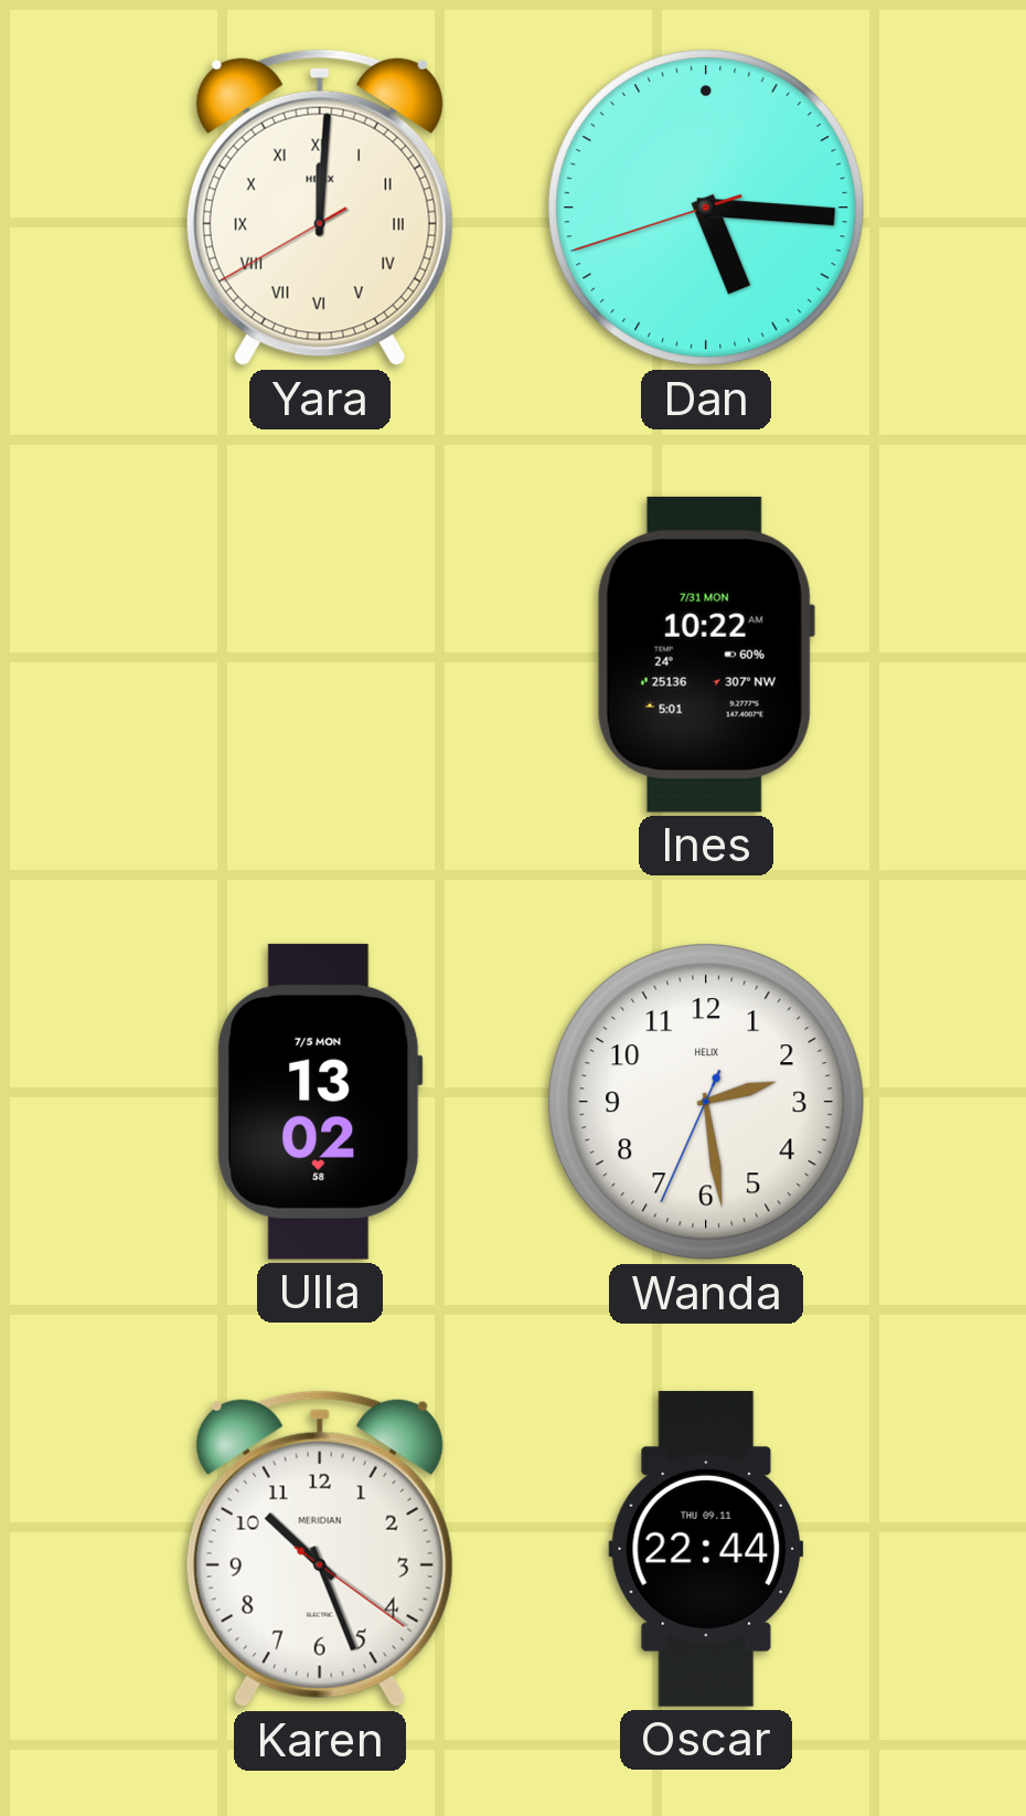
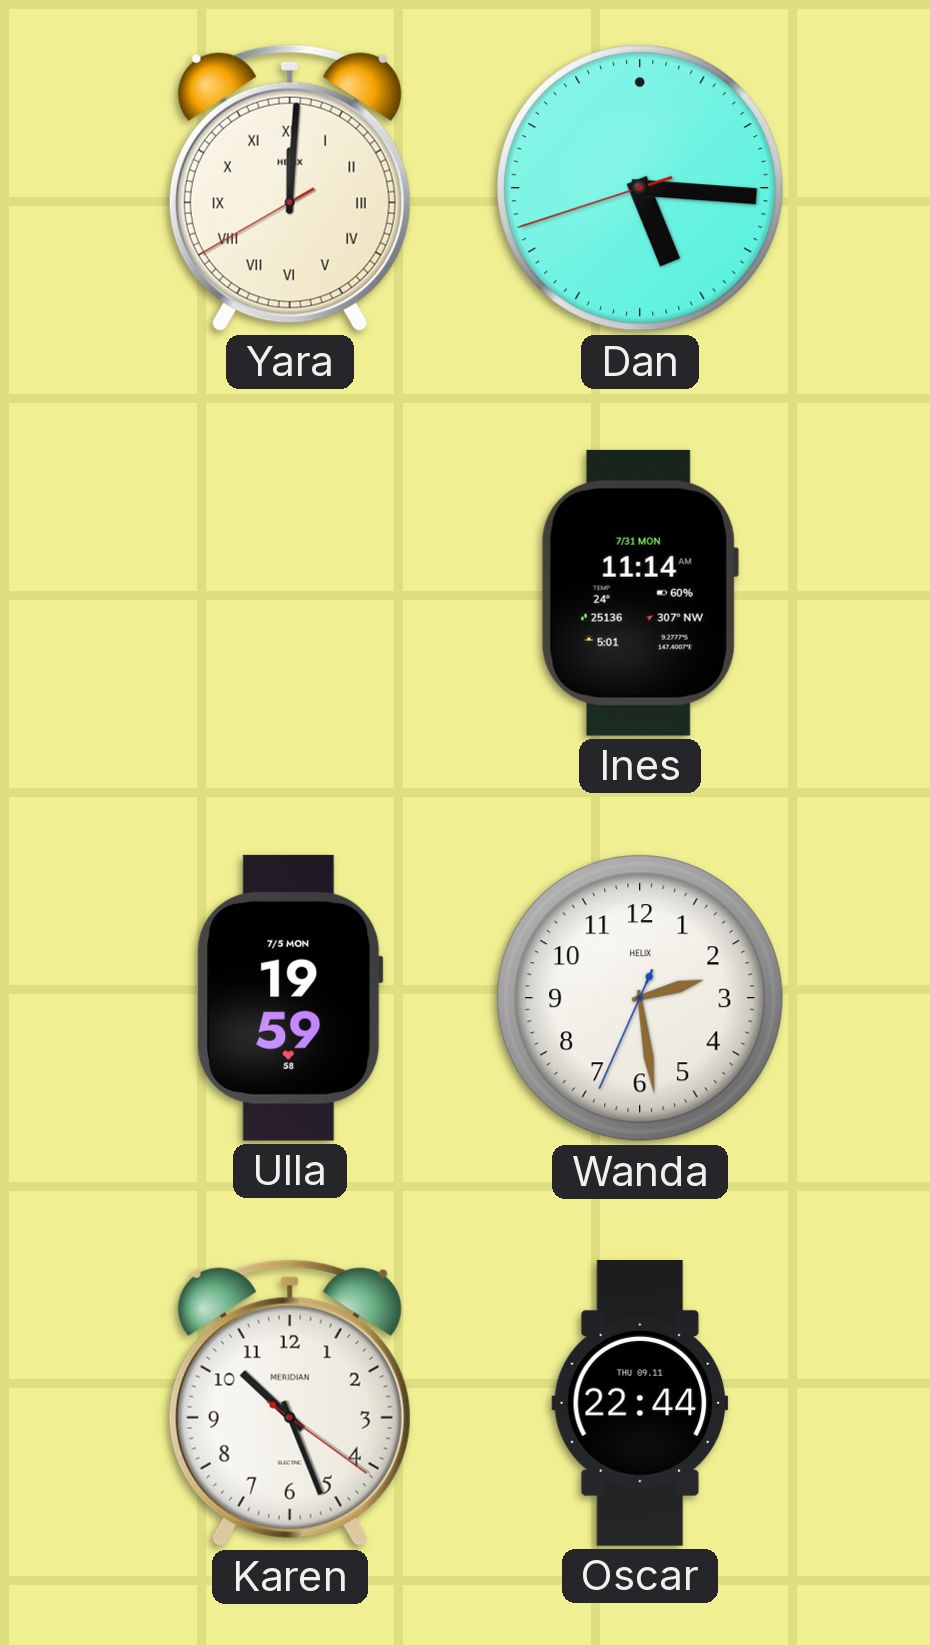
Ines: 10:22 -> 11:14 (640, 593)
Ulla: 13:02 -> 19:59 (290, 998)
